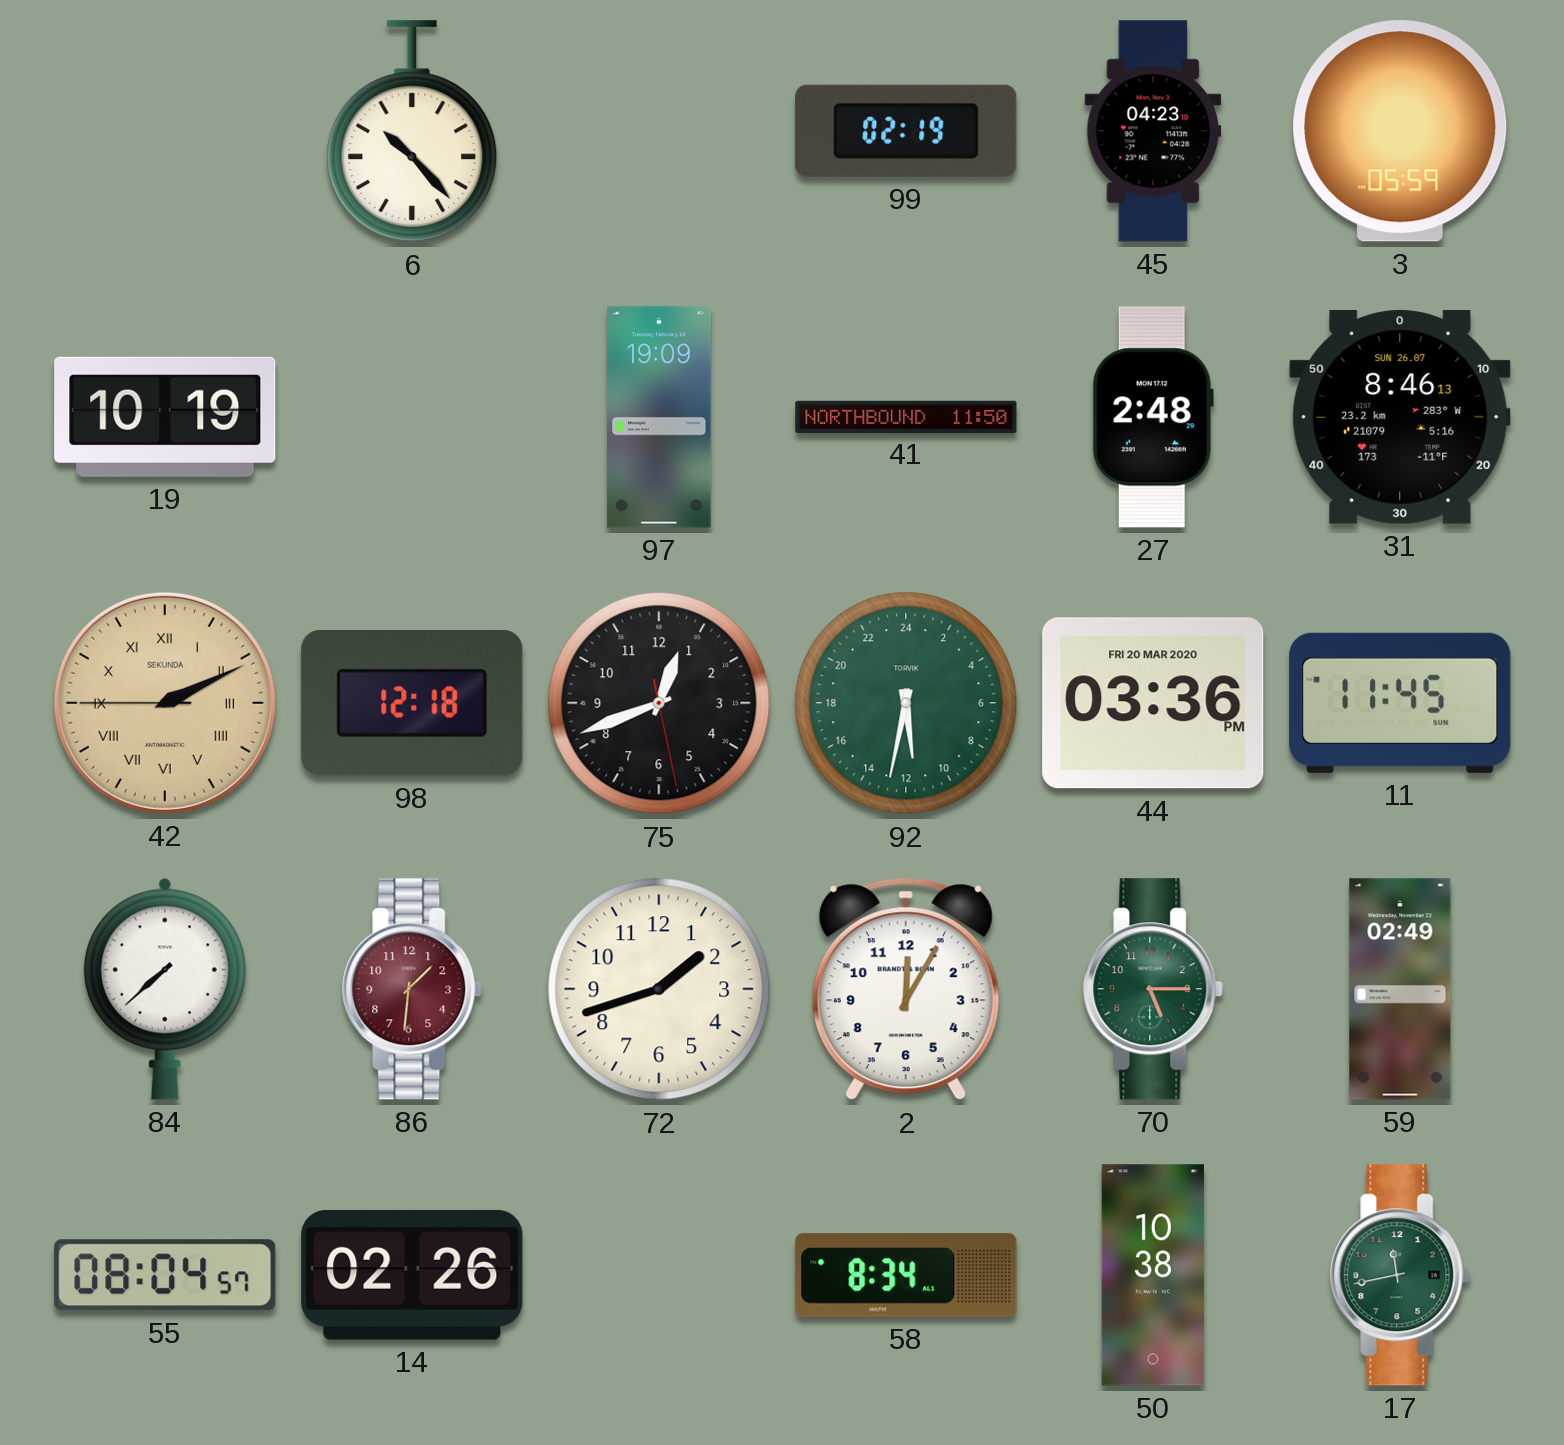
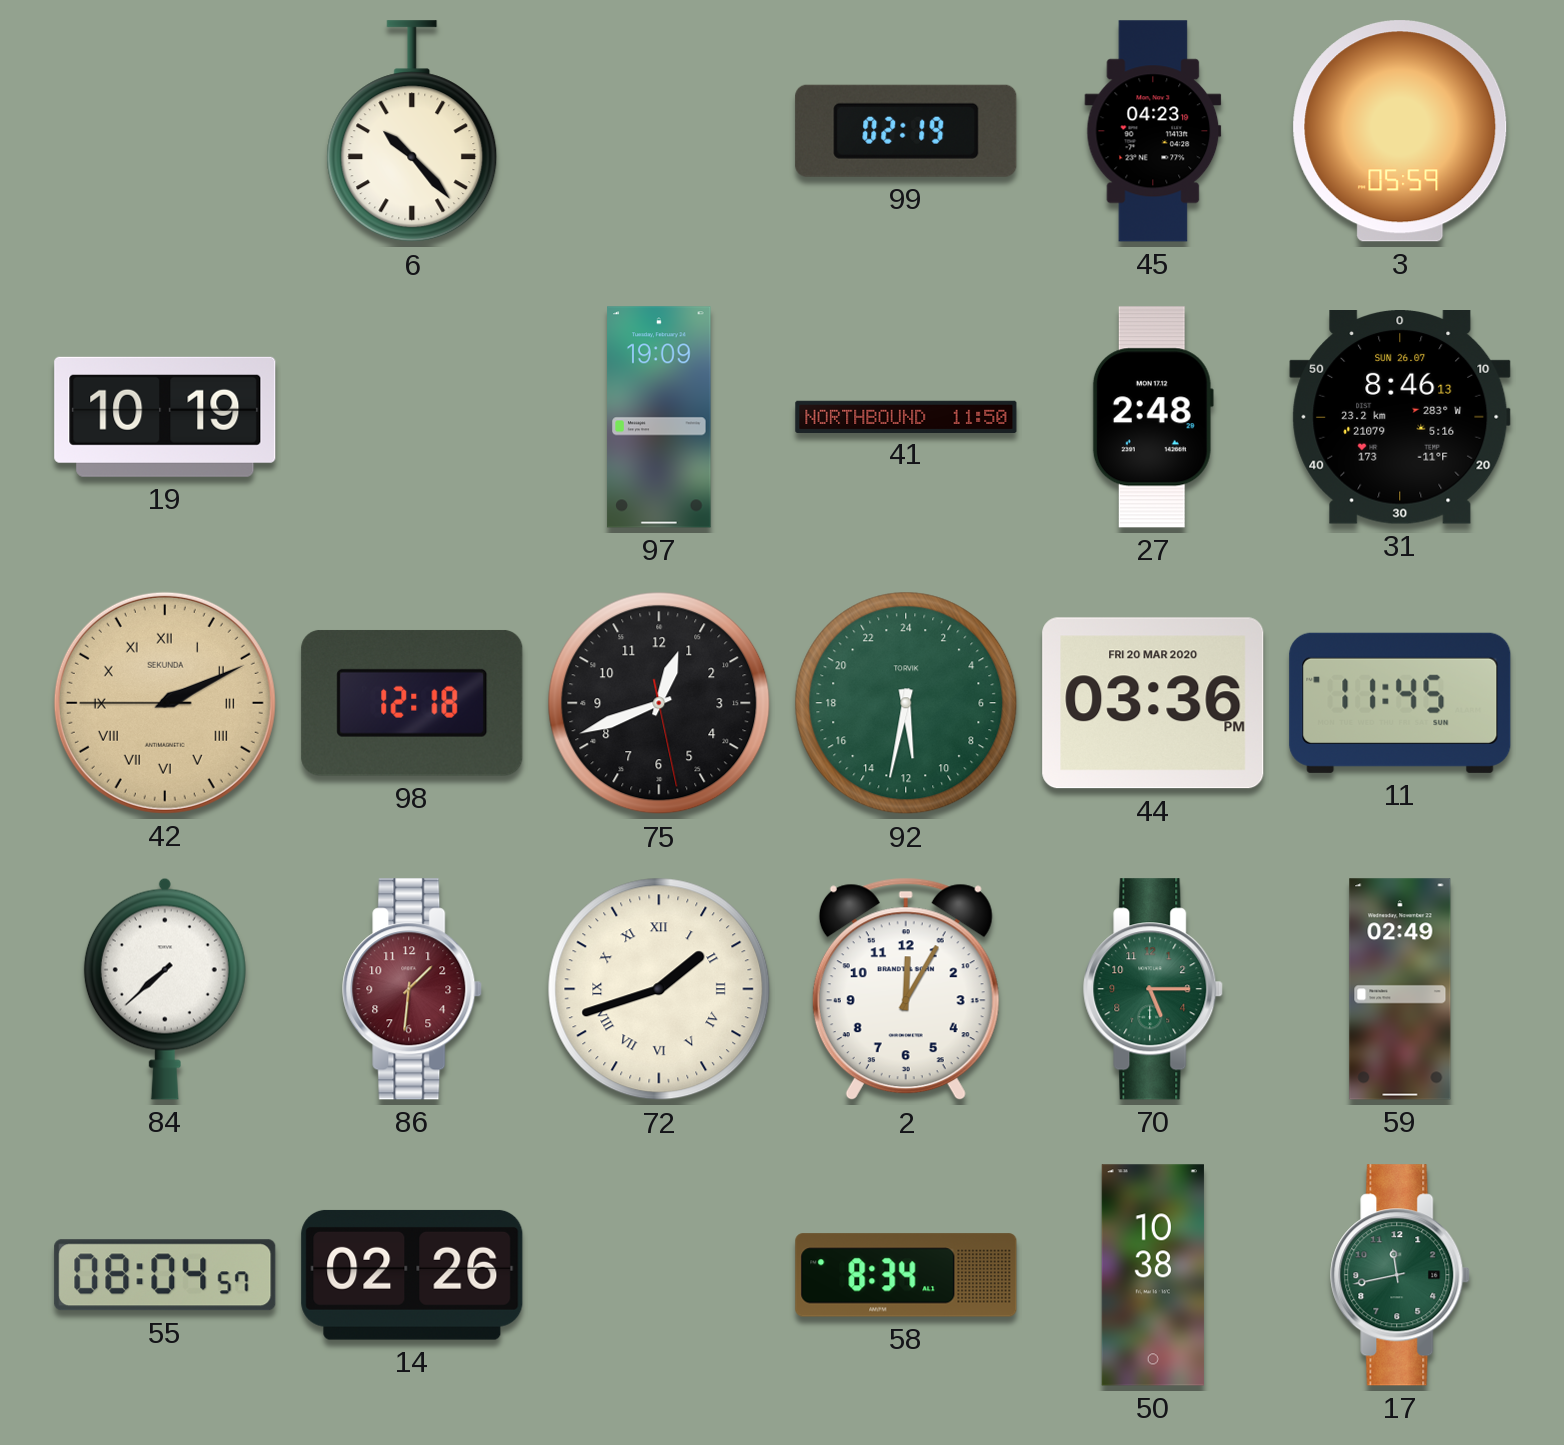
72 numerals: Arabic -> Roman (659, 989)
